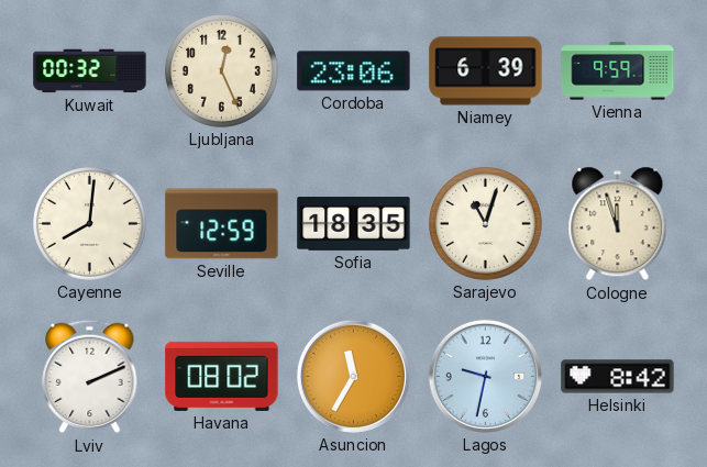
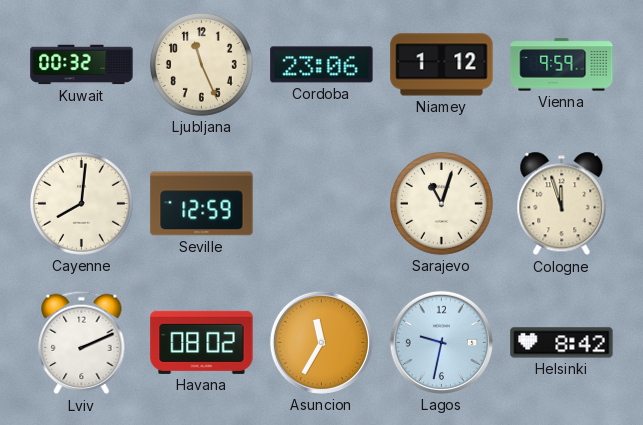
Ljubljana: 12:26 -> 11:26 (201, 64)
Niamey: 6:39 -> 1:12 (442, 65)
Sofia: 18:35 -> none (354, 224)
